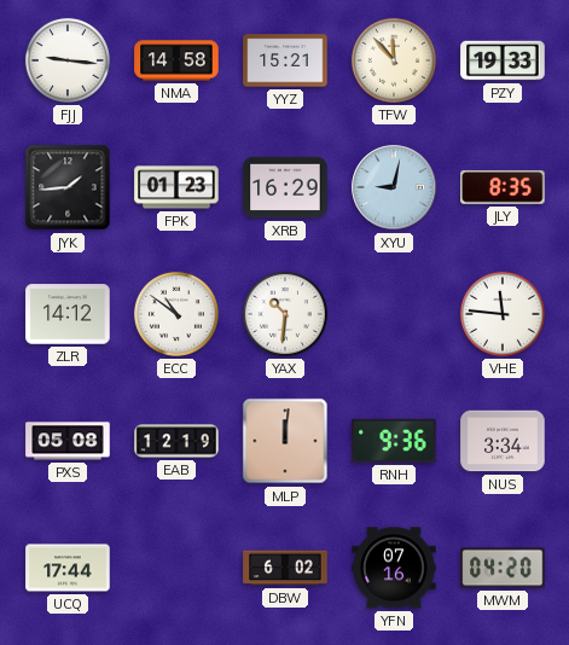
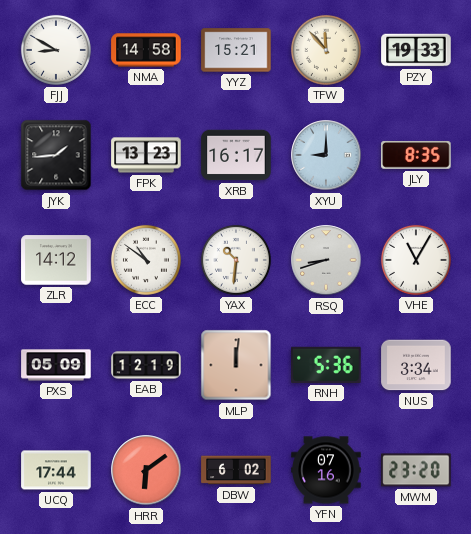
FJJ: 9:16 -> 8:50 (56, 50)
FPK: 01:23 -> 13:23 (146, 155)
XRB: 16:29 -> 16:17 (236, 155)
XYU: 9:02 -> 9:00 (326, 155)
RSQ: none -> 8:42 (326, 260)
VHE: 11:46 -> 11:05 (416, 260)
PXS: 05:08 -> 05:09 (56, 365)
RNH: 9:36 -> 5:36 (326, 365)
HRR: none -> 6:09 (146, 470)
MWM: 04:20 -> 23:20 (416, 470)
